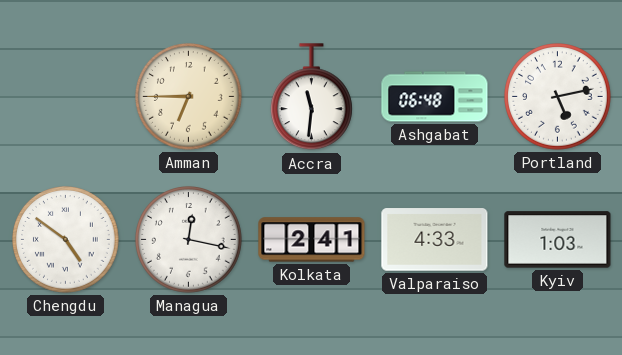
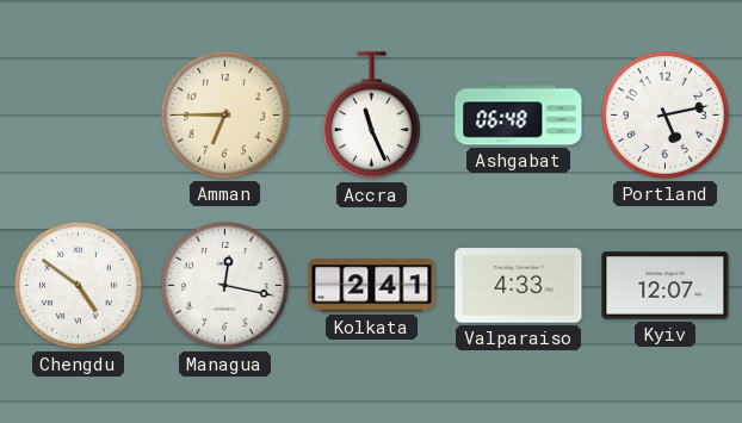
Accra: 11:31 -> 11:26 (371, 116)
Kyiv: 1:03 -> 12:07 (666, 286)
